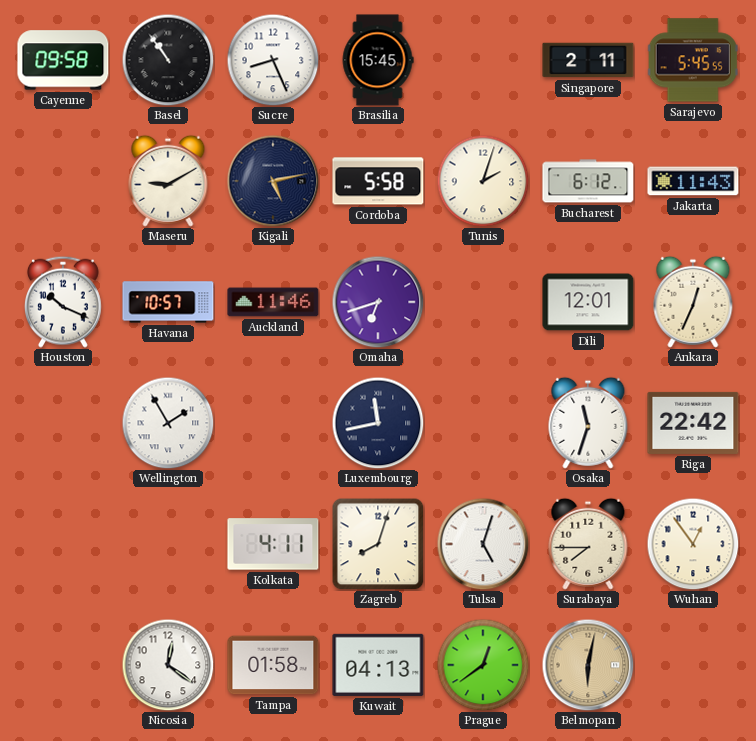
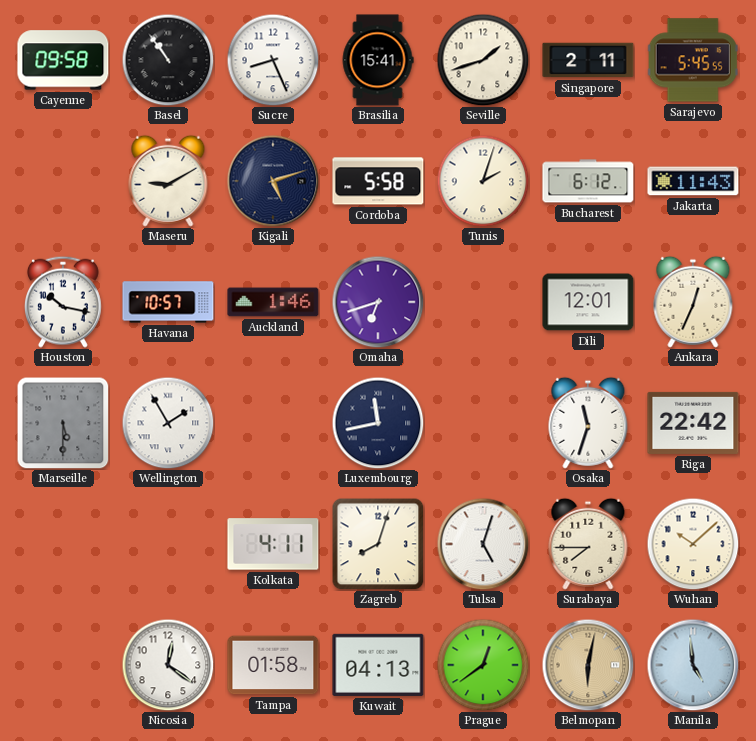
Brasilia: 15:45 -> 15:41 (378, 60)
Seville: none -> 1:42 (483, 60)
Kigali: 5:13 -> 5:12 (273, 181)
Houston: 10:19 -> 10:17 (63, 302)
Auckland: 11:46 -> 1:46 (273, 302)
Marseille: none -> 5:30 (63, 423)
Wuhan: 12:54 -> 10:08 (693, 544)
Manila: none -> 4:59 (693, 665)
